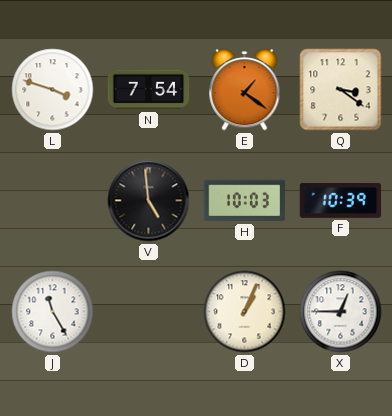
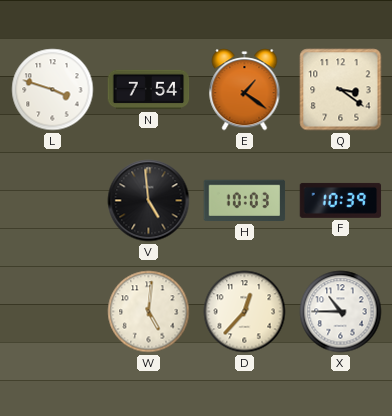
J: 11:25 -> none (53, 312)
W: none -> 5:01 (149, 312)
D: 1:04 -> 12:37 (245, 312)
X: 12:45 -> 10:45 (341, 312)
